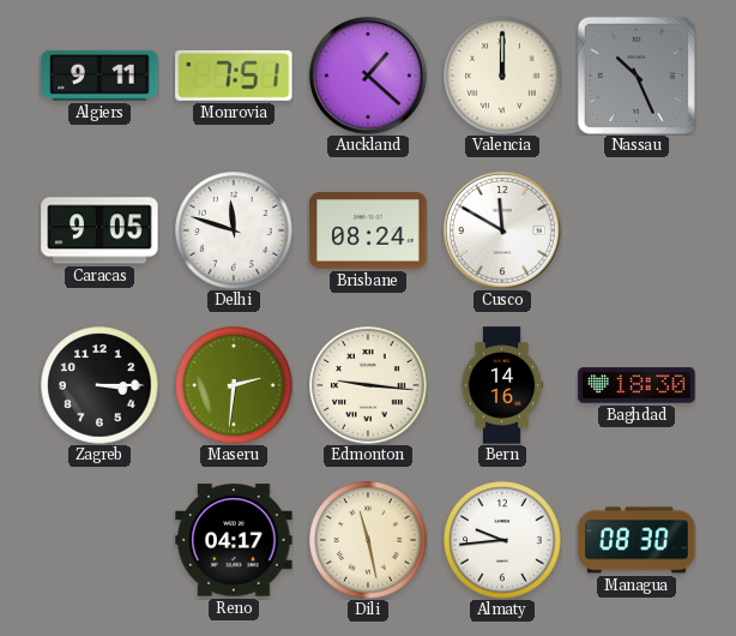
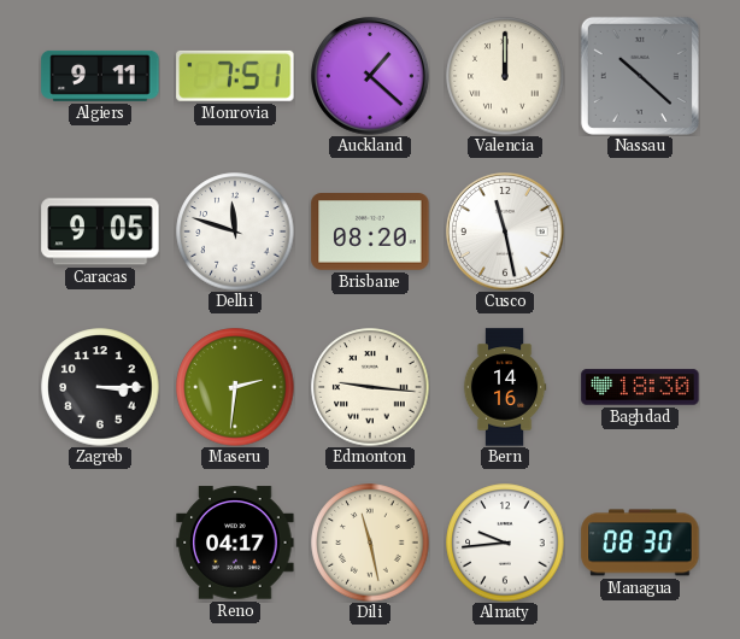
Nassau: 10:26 -> 10:22 (640, 76)
Brisbane: 08:24 -> 08:20 (370, 231)
Cusco: 11:50 -> 11:28 (506, 233)
